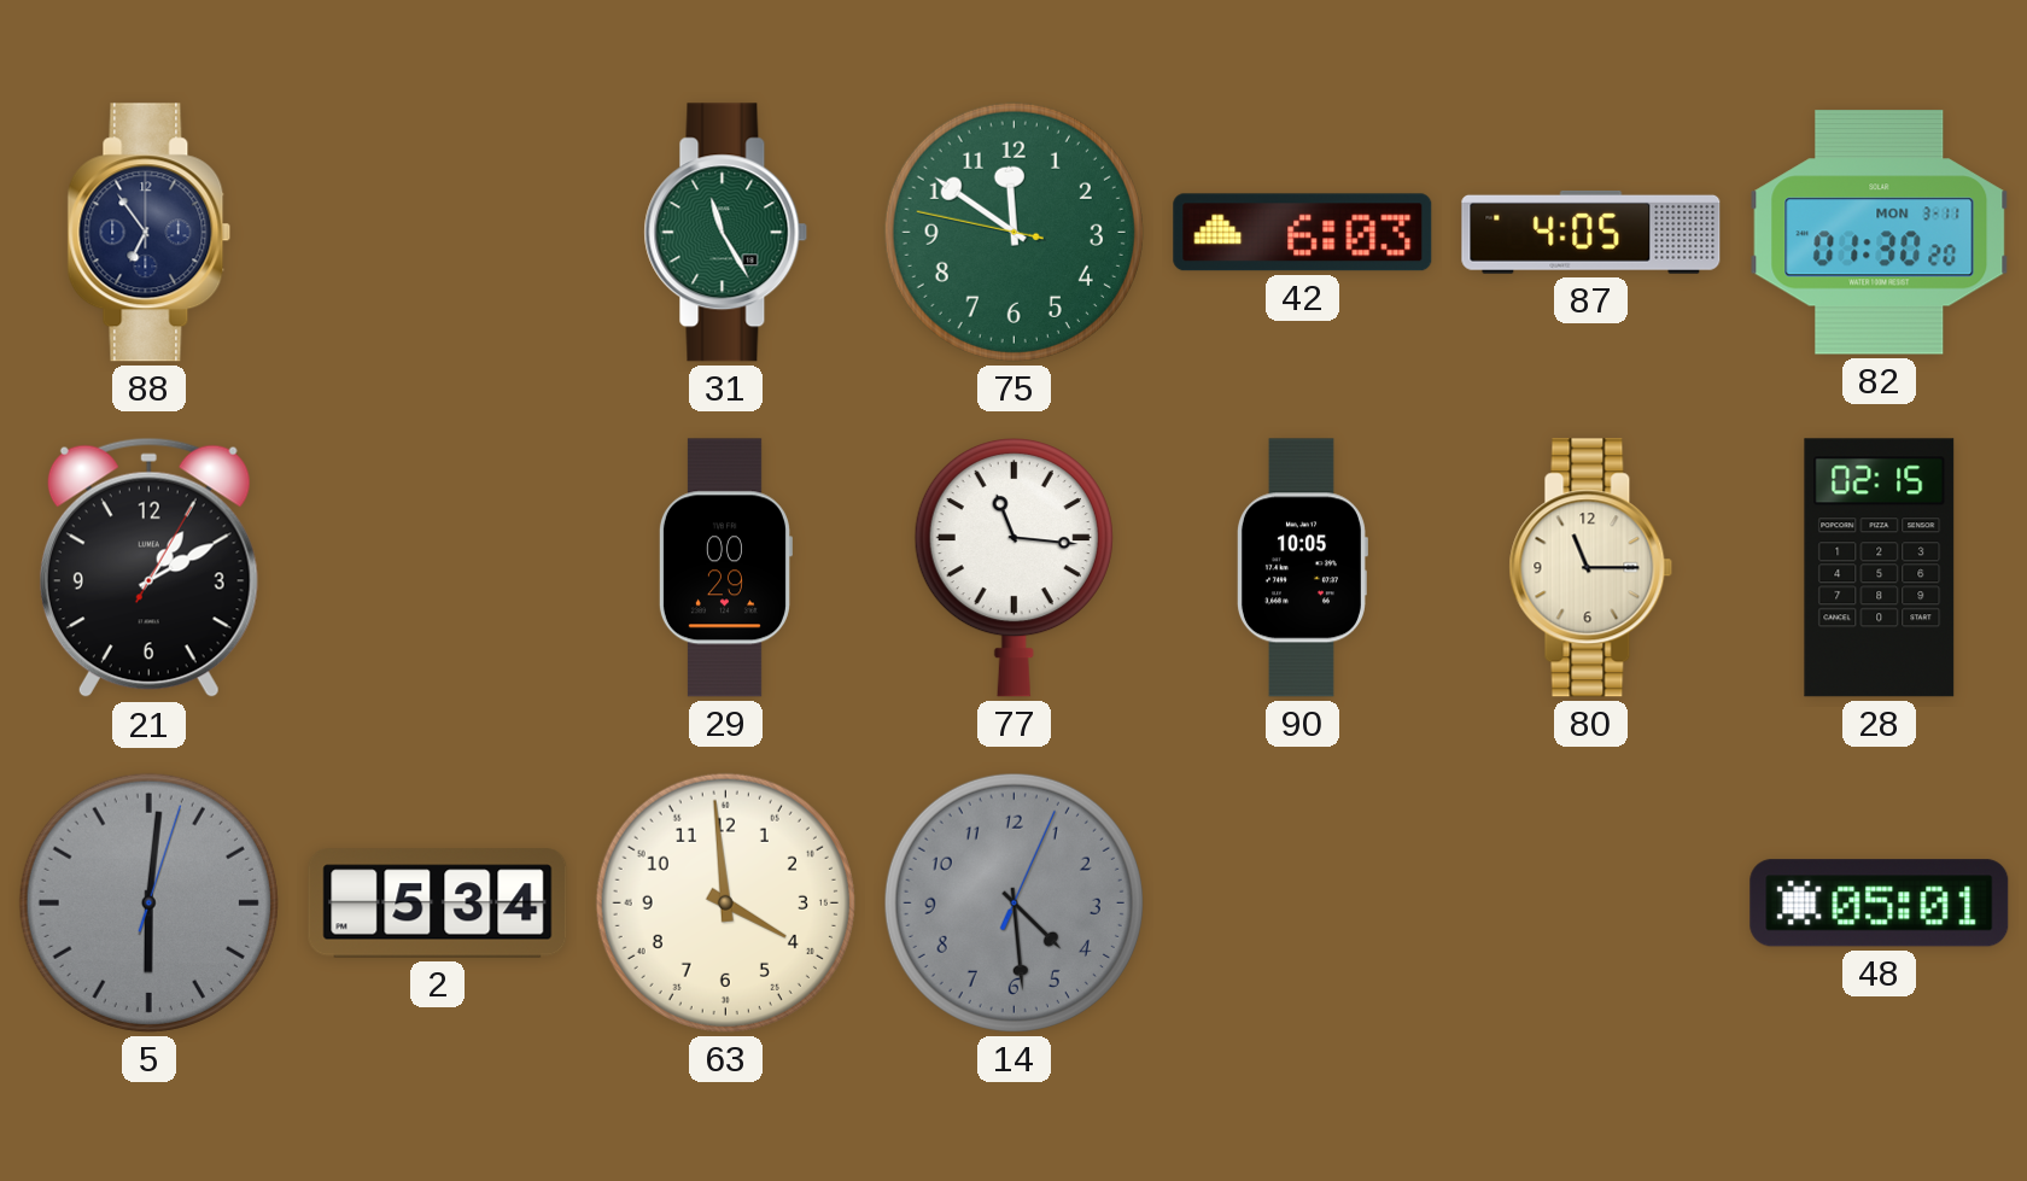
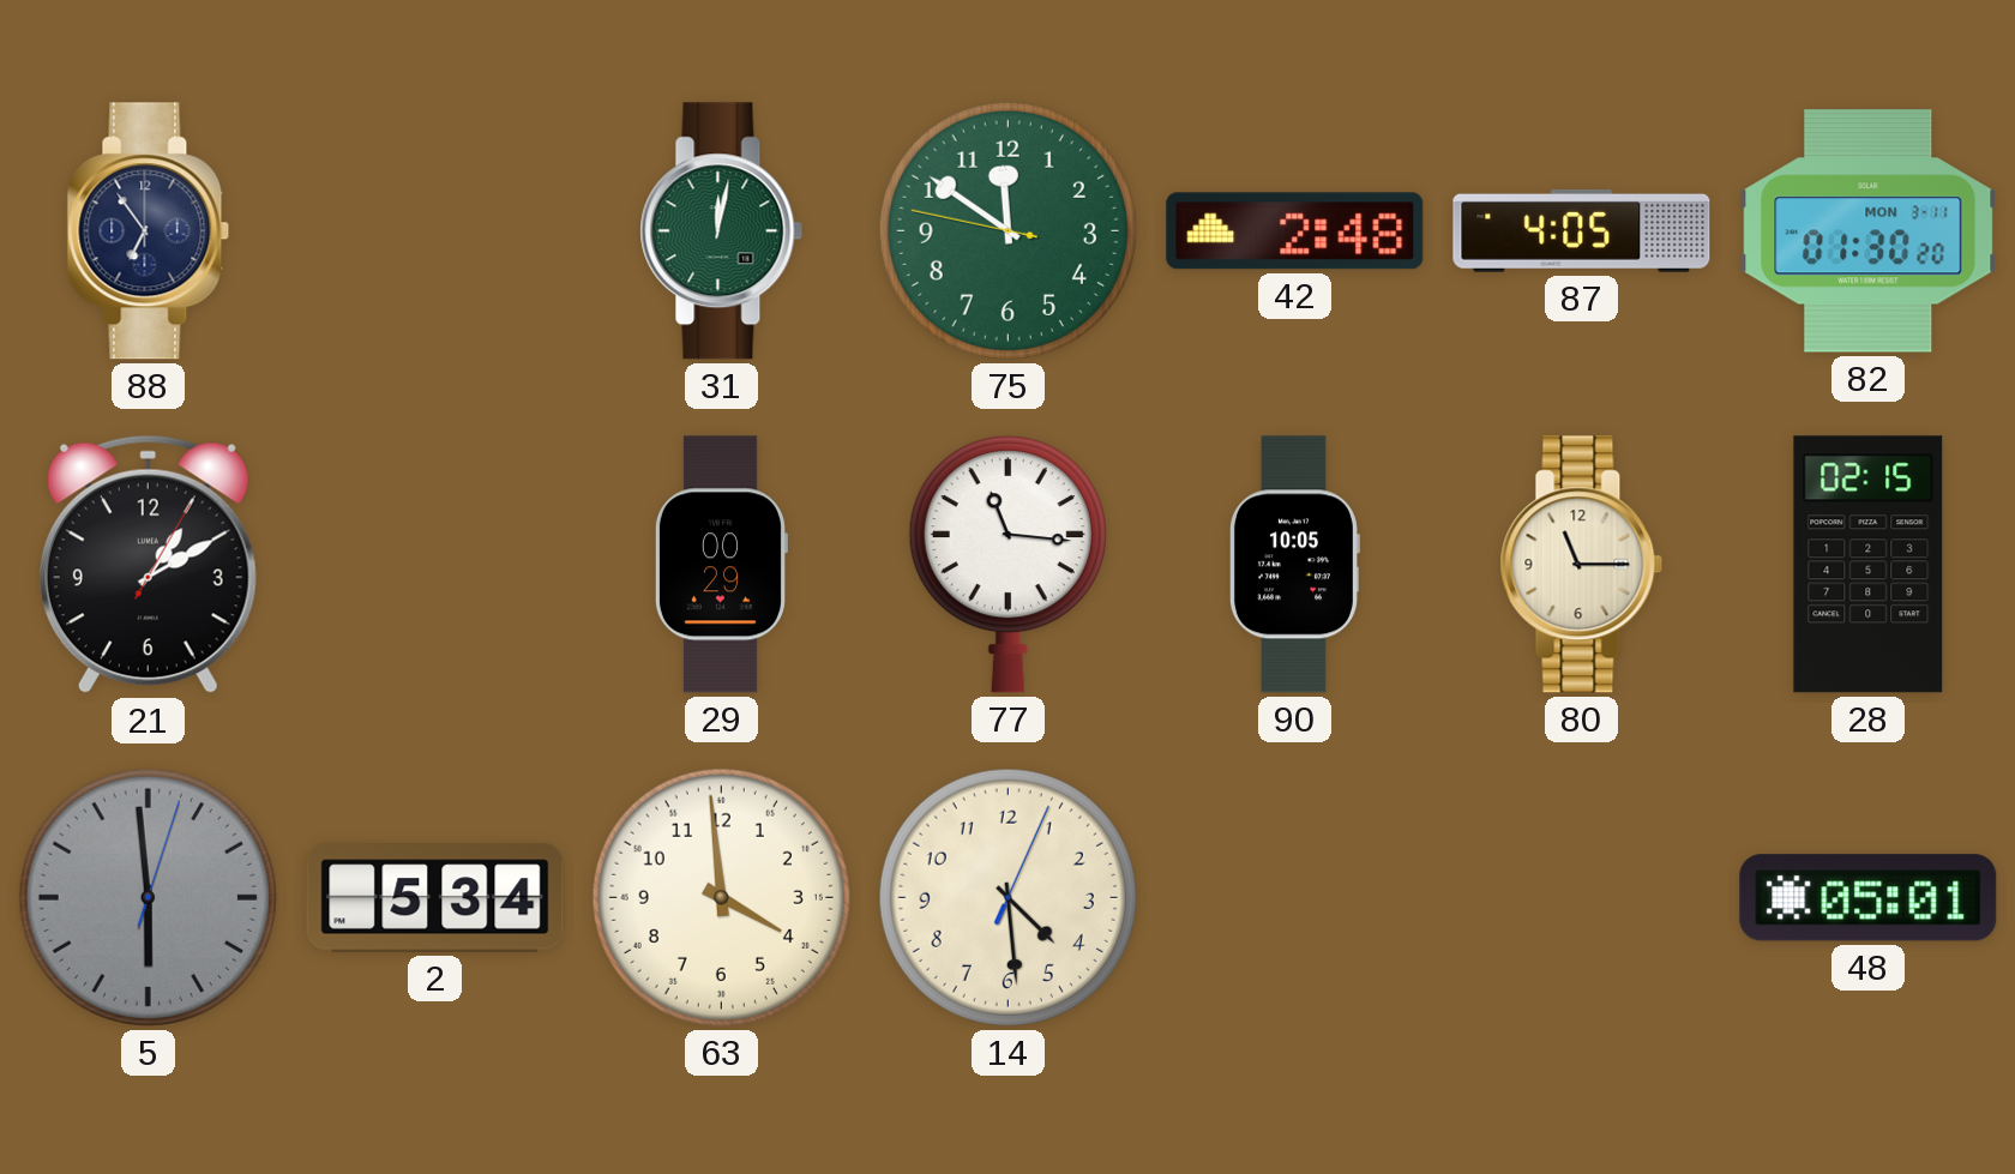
31: 11:25 -> 12:02 (722, 231)
42: 6:03 -> 2:48 (1295, 231)
5: 6:01 -> 5:59 (148, 897)
14 dial: grey -> cream (1007, 897)
